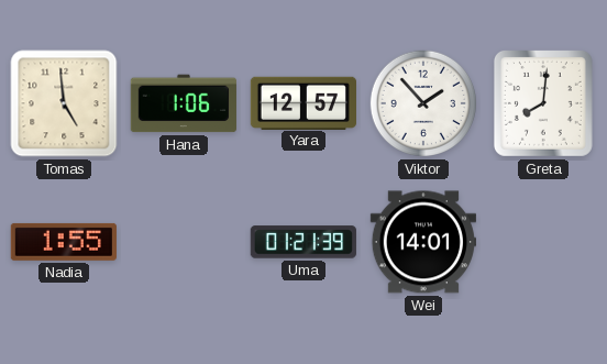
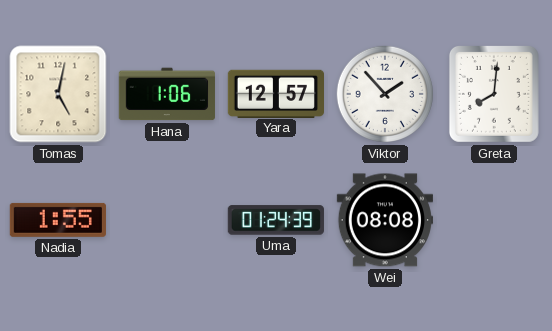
Tomas: 4:59 -> 5:02 (58, 94)
Uma: 01:21 -> 01:24 (276, 220)
Wei: 14:01 -> 08:08 (384, 220)
